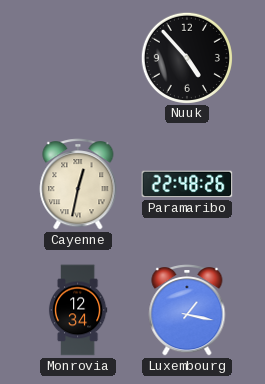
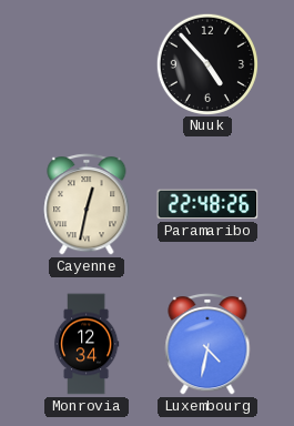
Luxembourg: 1:17 -> 4:32 (207, 344)
